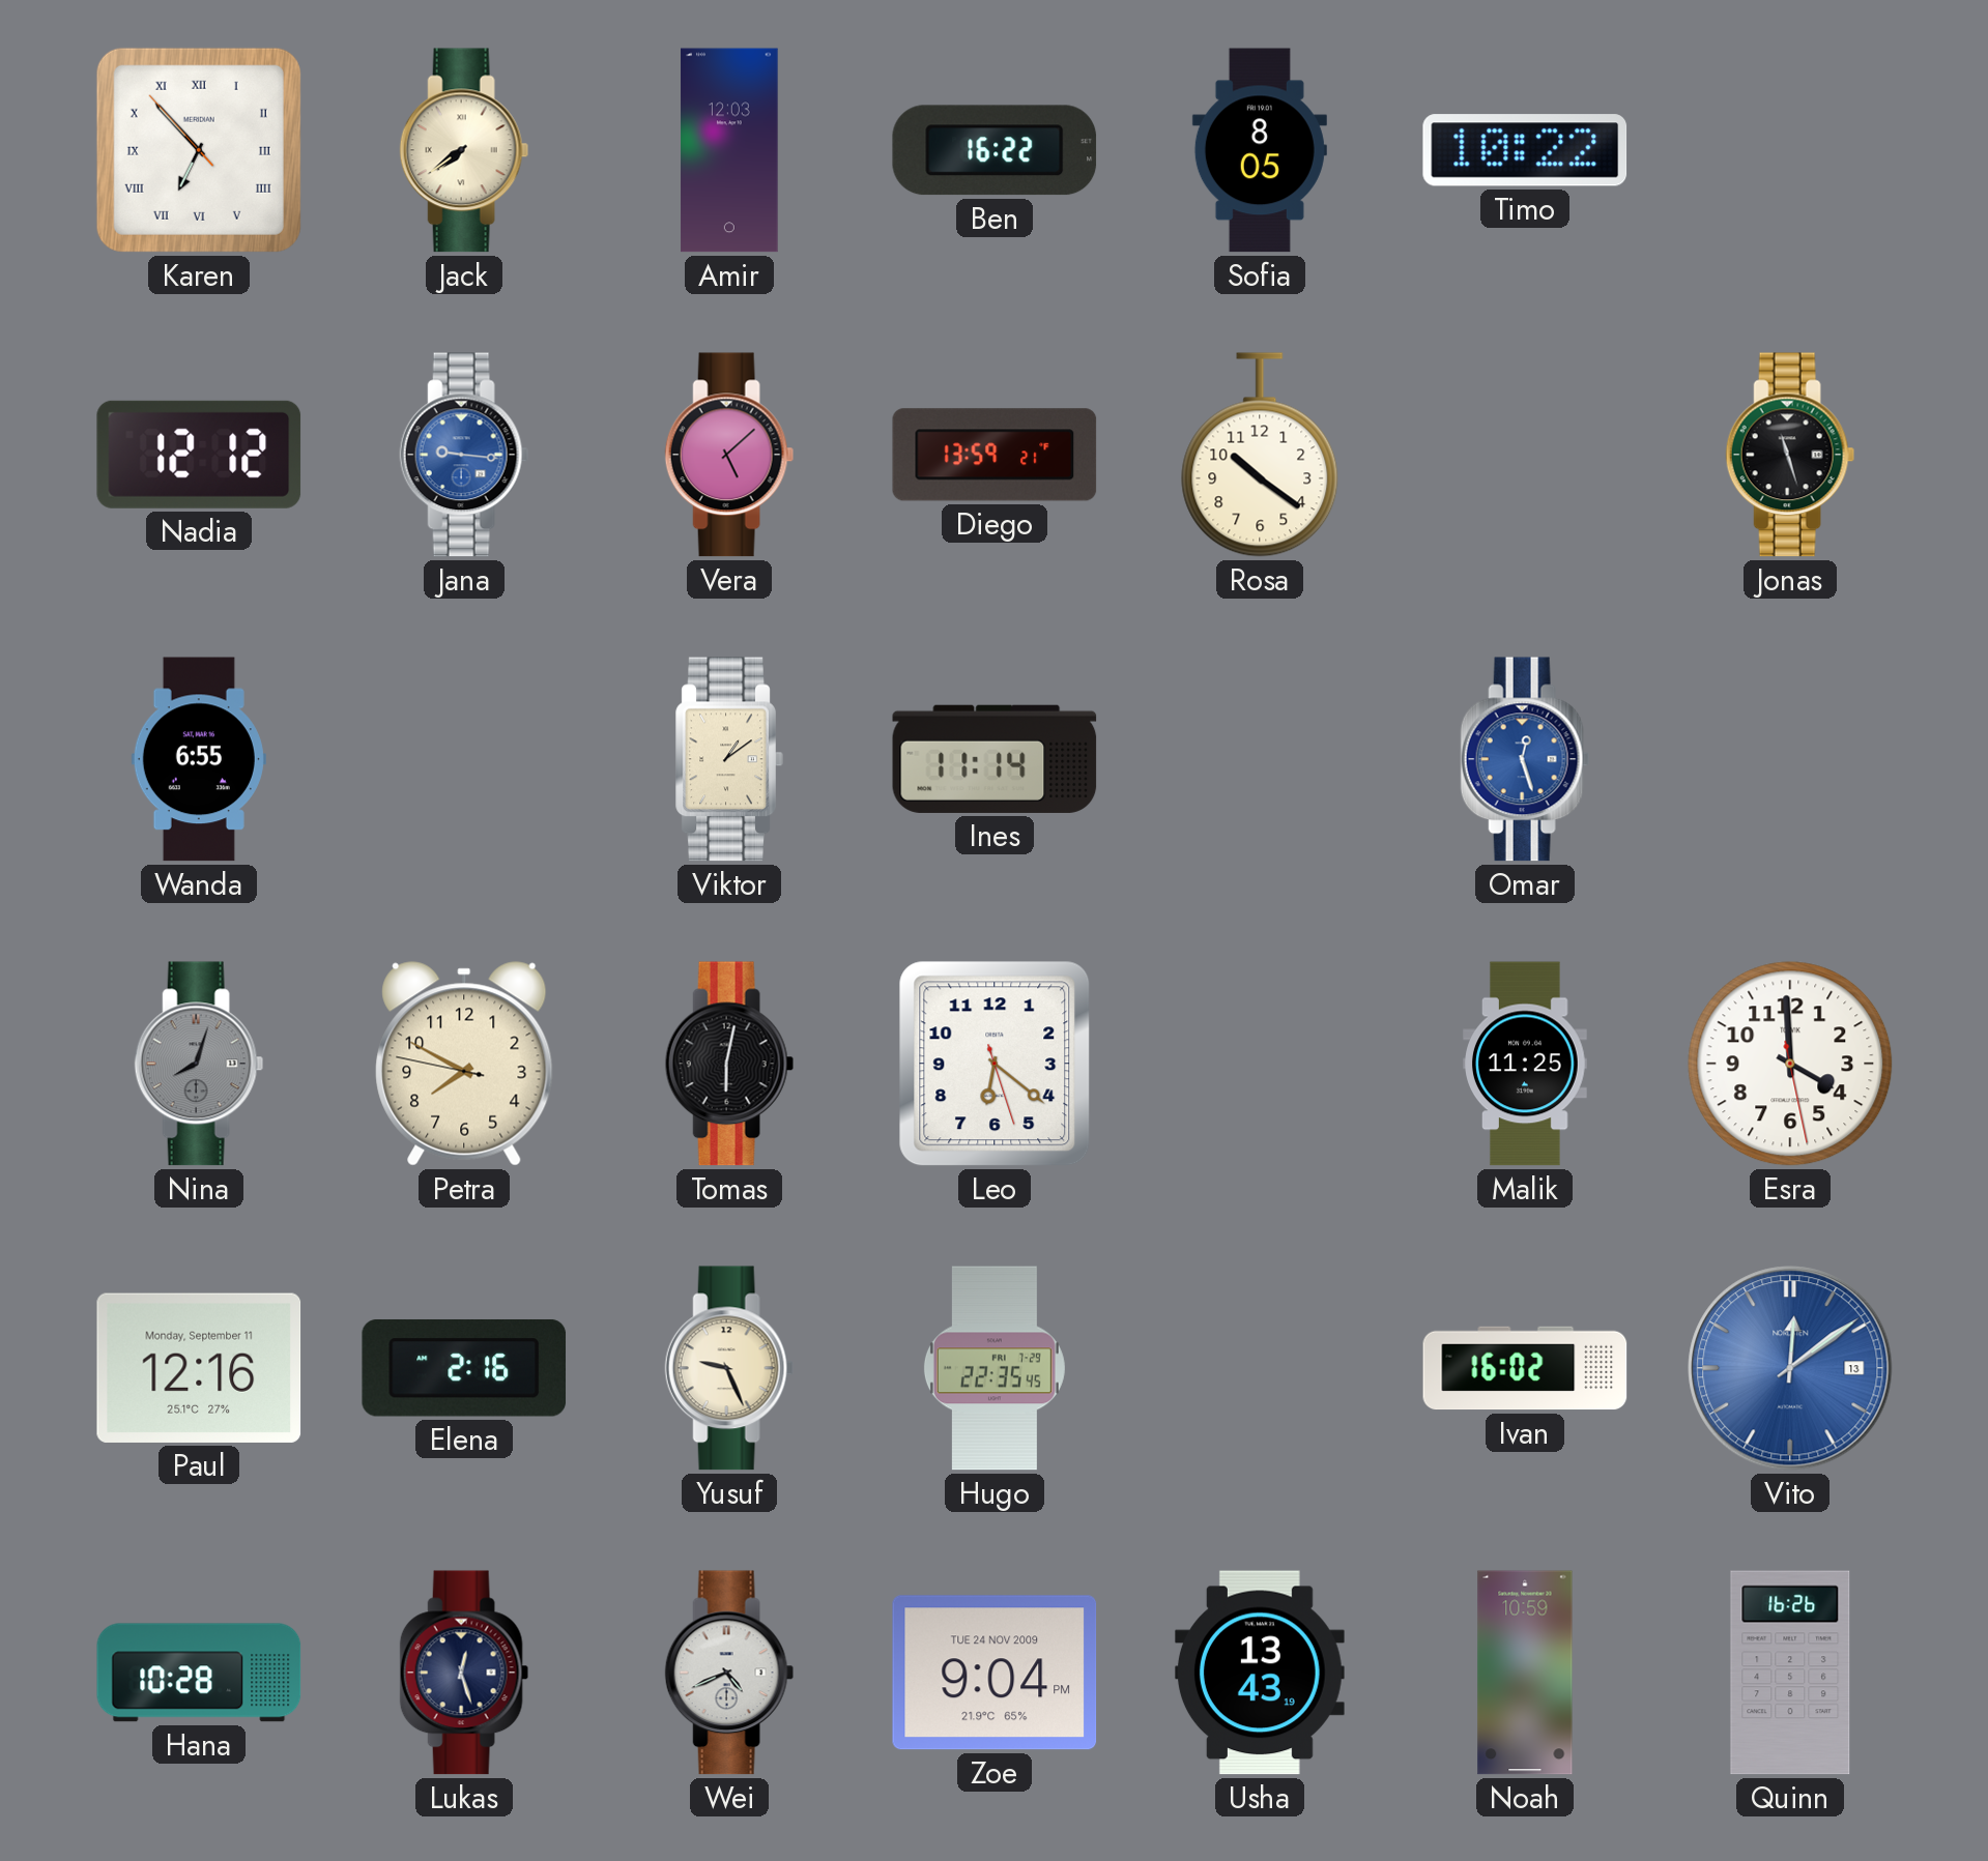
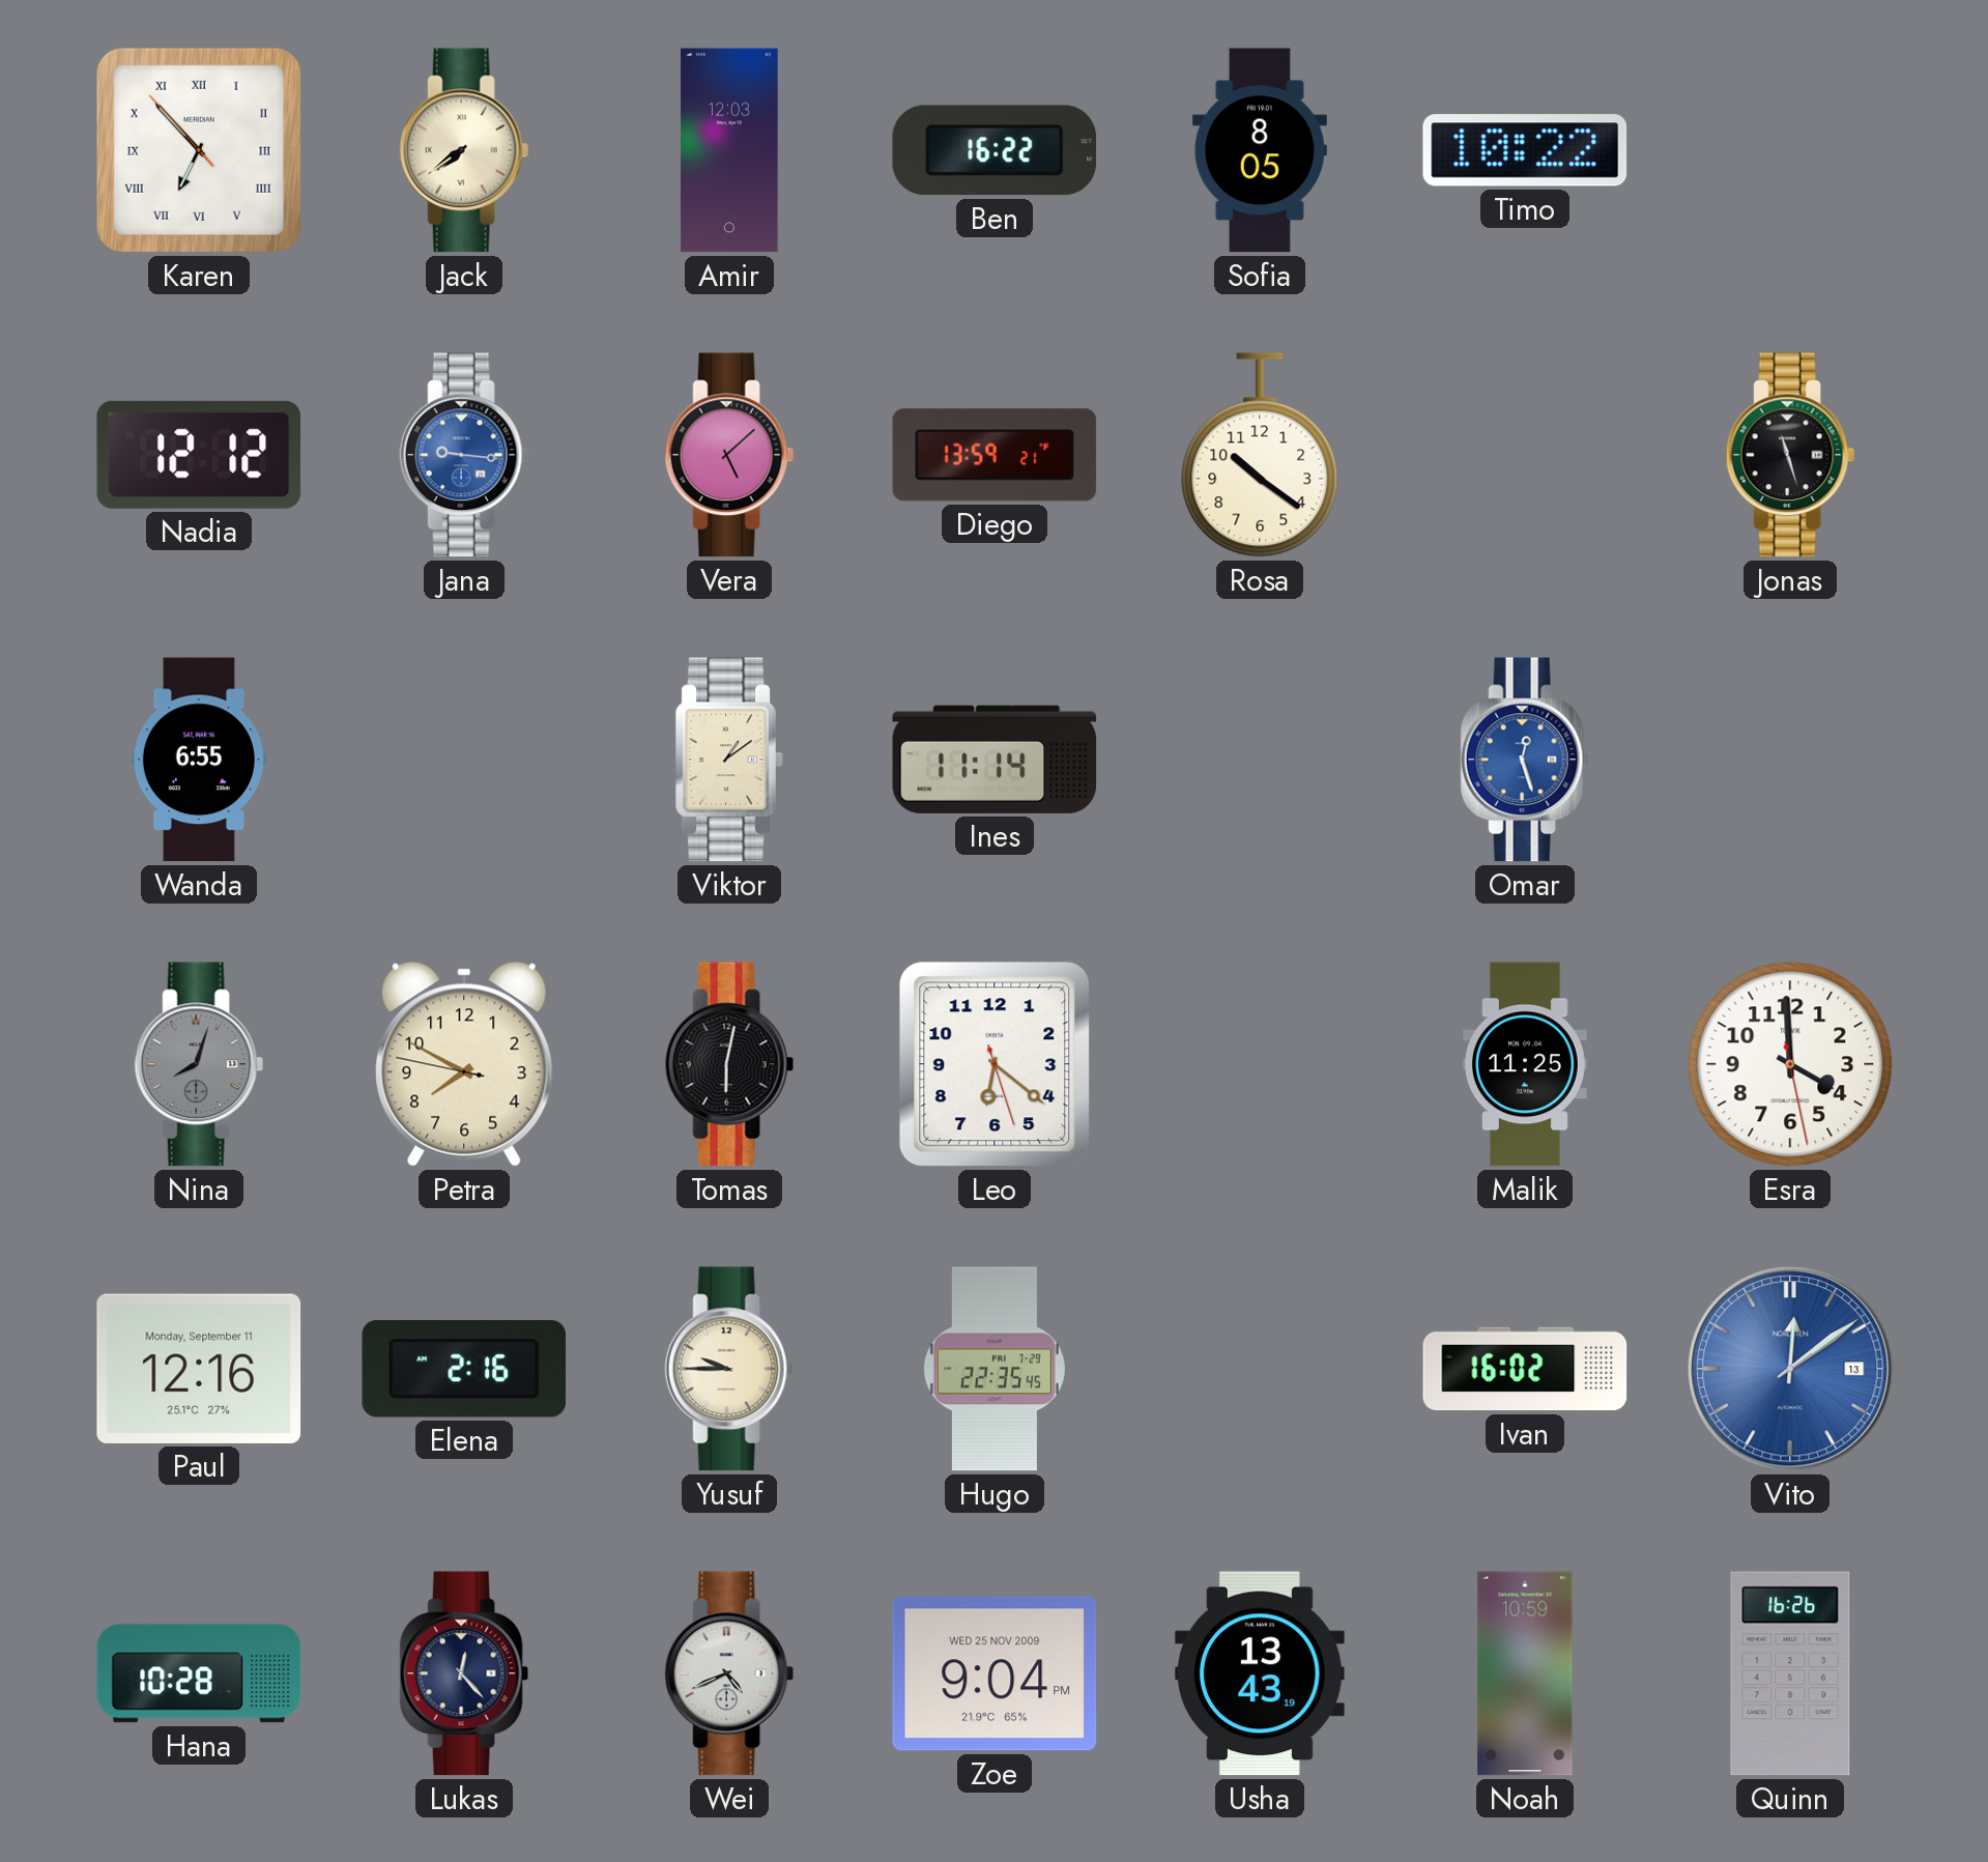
Yusuf: 9:26 -> 9:45 (729, 1369)
Lukas: 12:27 -> 12:23 (464, 1673)
Zoe date: TUE 24 NOV 2009 -> WED 25 NOV 2009 (995, 1673)
